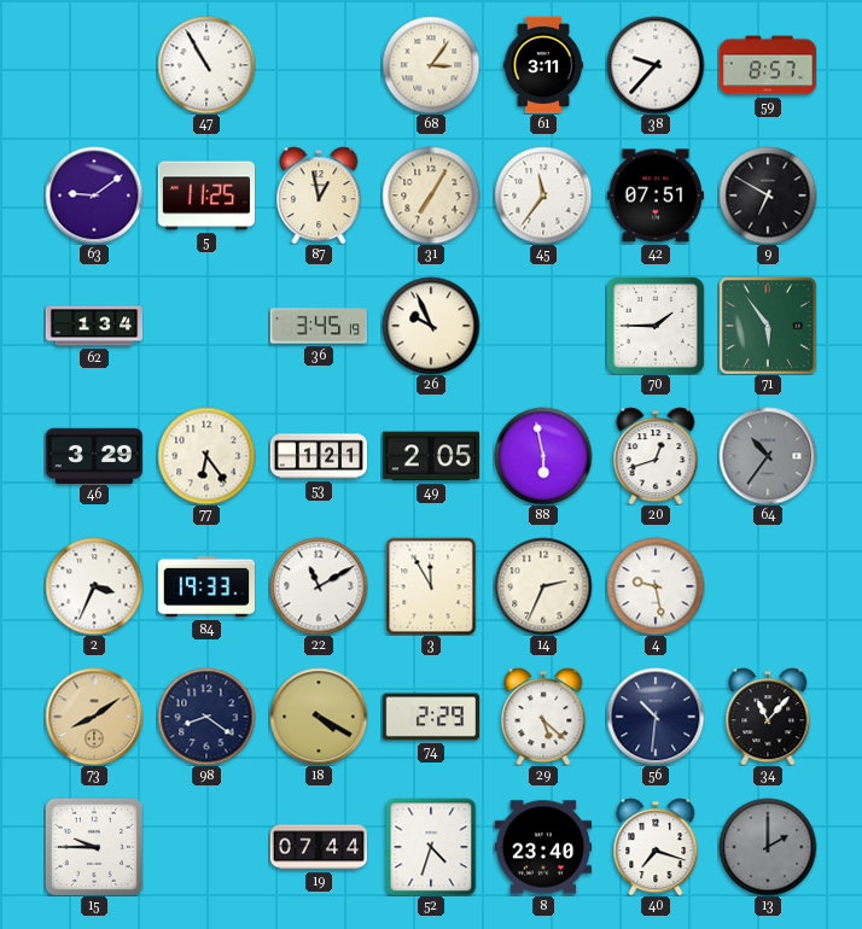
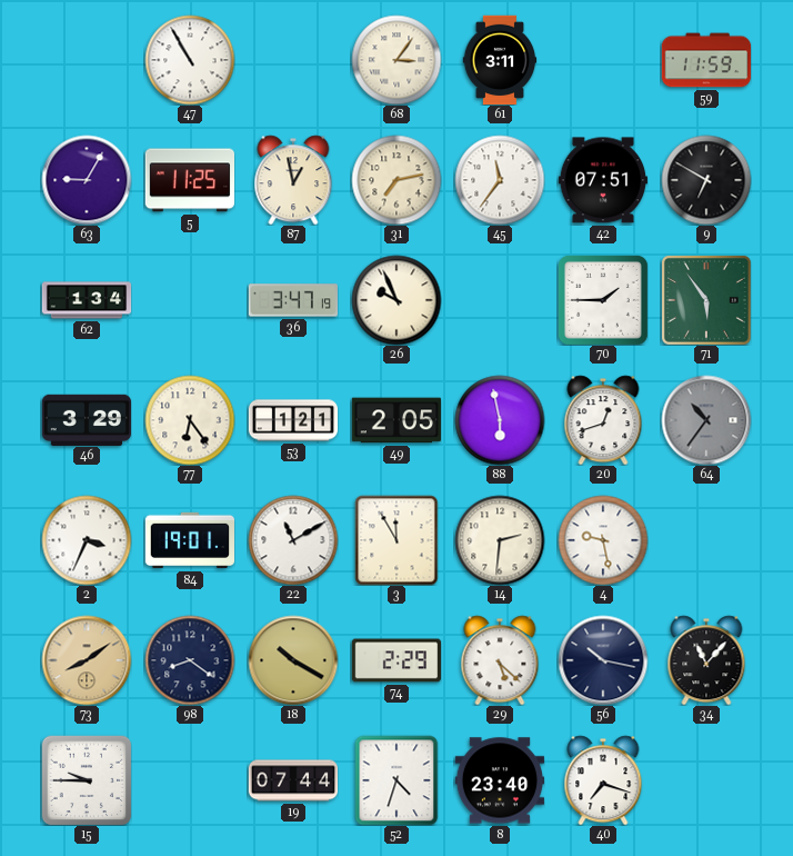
38: 9:37 -> none (656, 65)
59: 8:57 -> 11:59 (706, 60)
63: 9:09 -> 9:05 (87, 180)
31: 7:05 -> 7:13 (396, 180)
36: 3:45 -> 3:47 (292, 300)
84: 19:33 -> 19:01 (189, 540)
14: 2:34 -> 2:31 (500, 540)
18: 4:20 -> 10:20 (293, 660)
56: 10:31 -> 10:17 (603, 660)
13: 2:00 -> none (768, 847)
